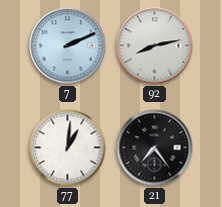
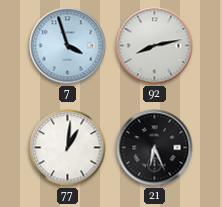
7: 2:11 -> 3:57 (68, 46)
21: 7:24 -> 6:26 (155, 148)
